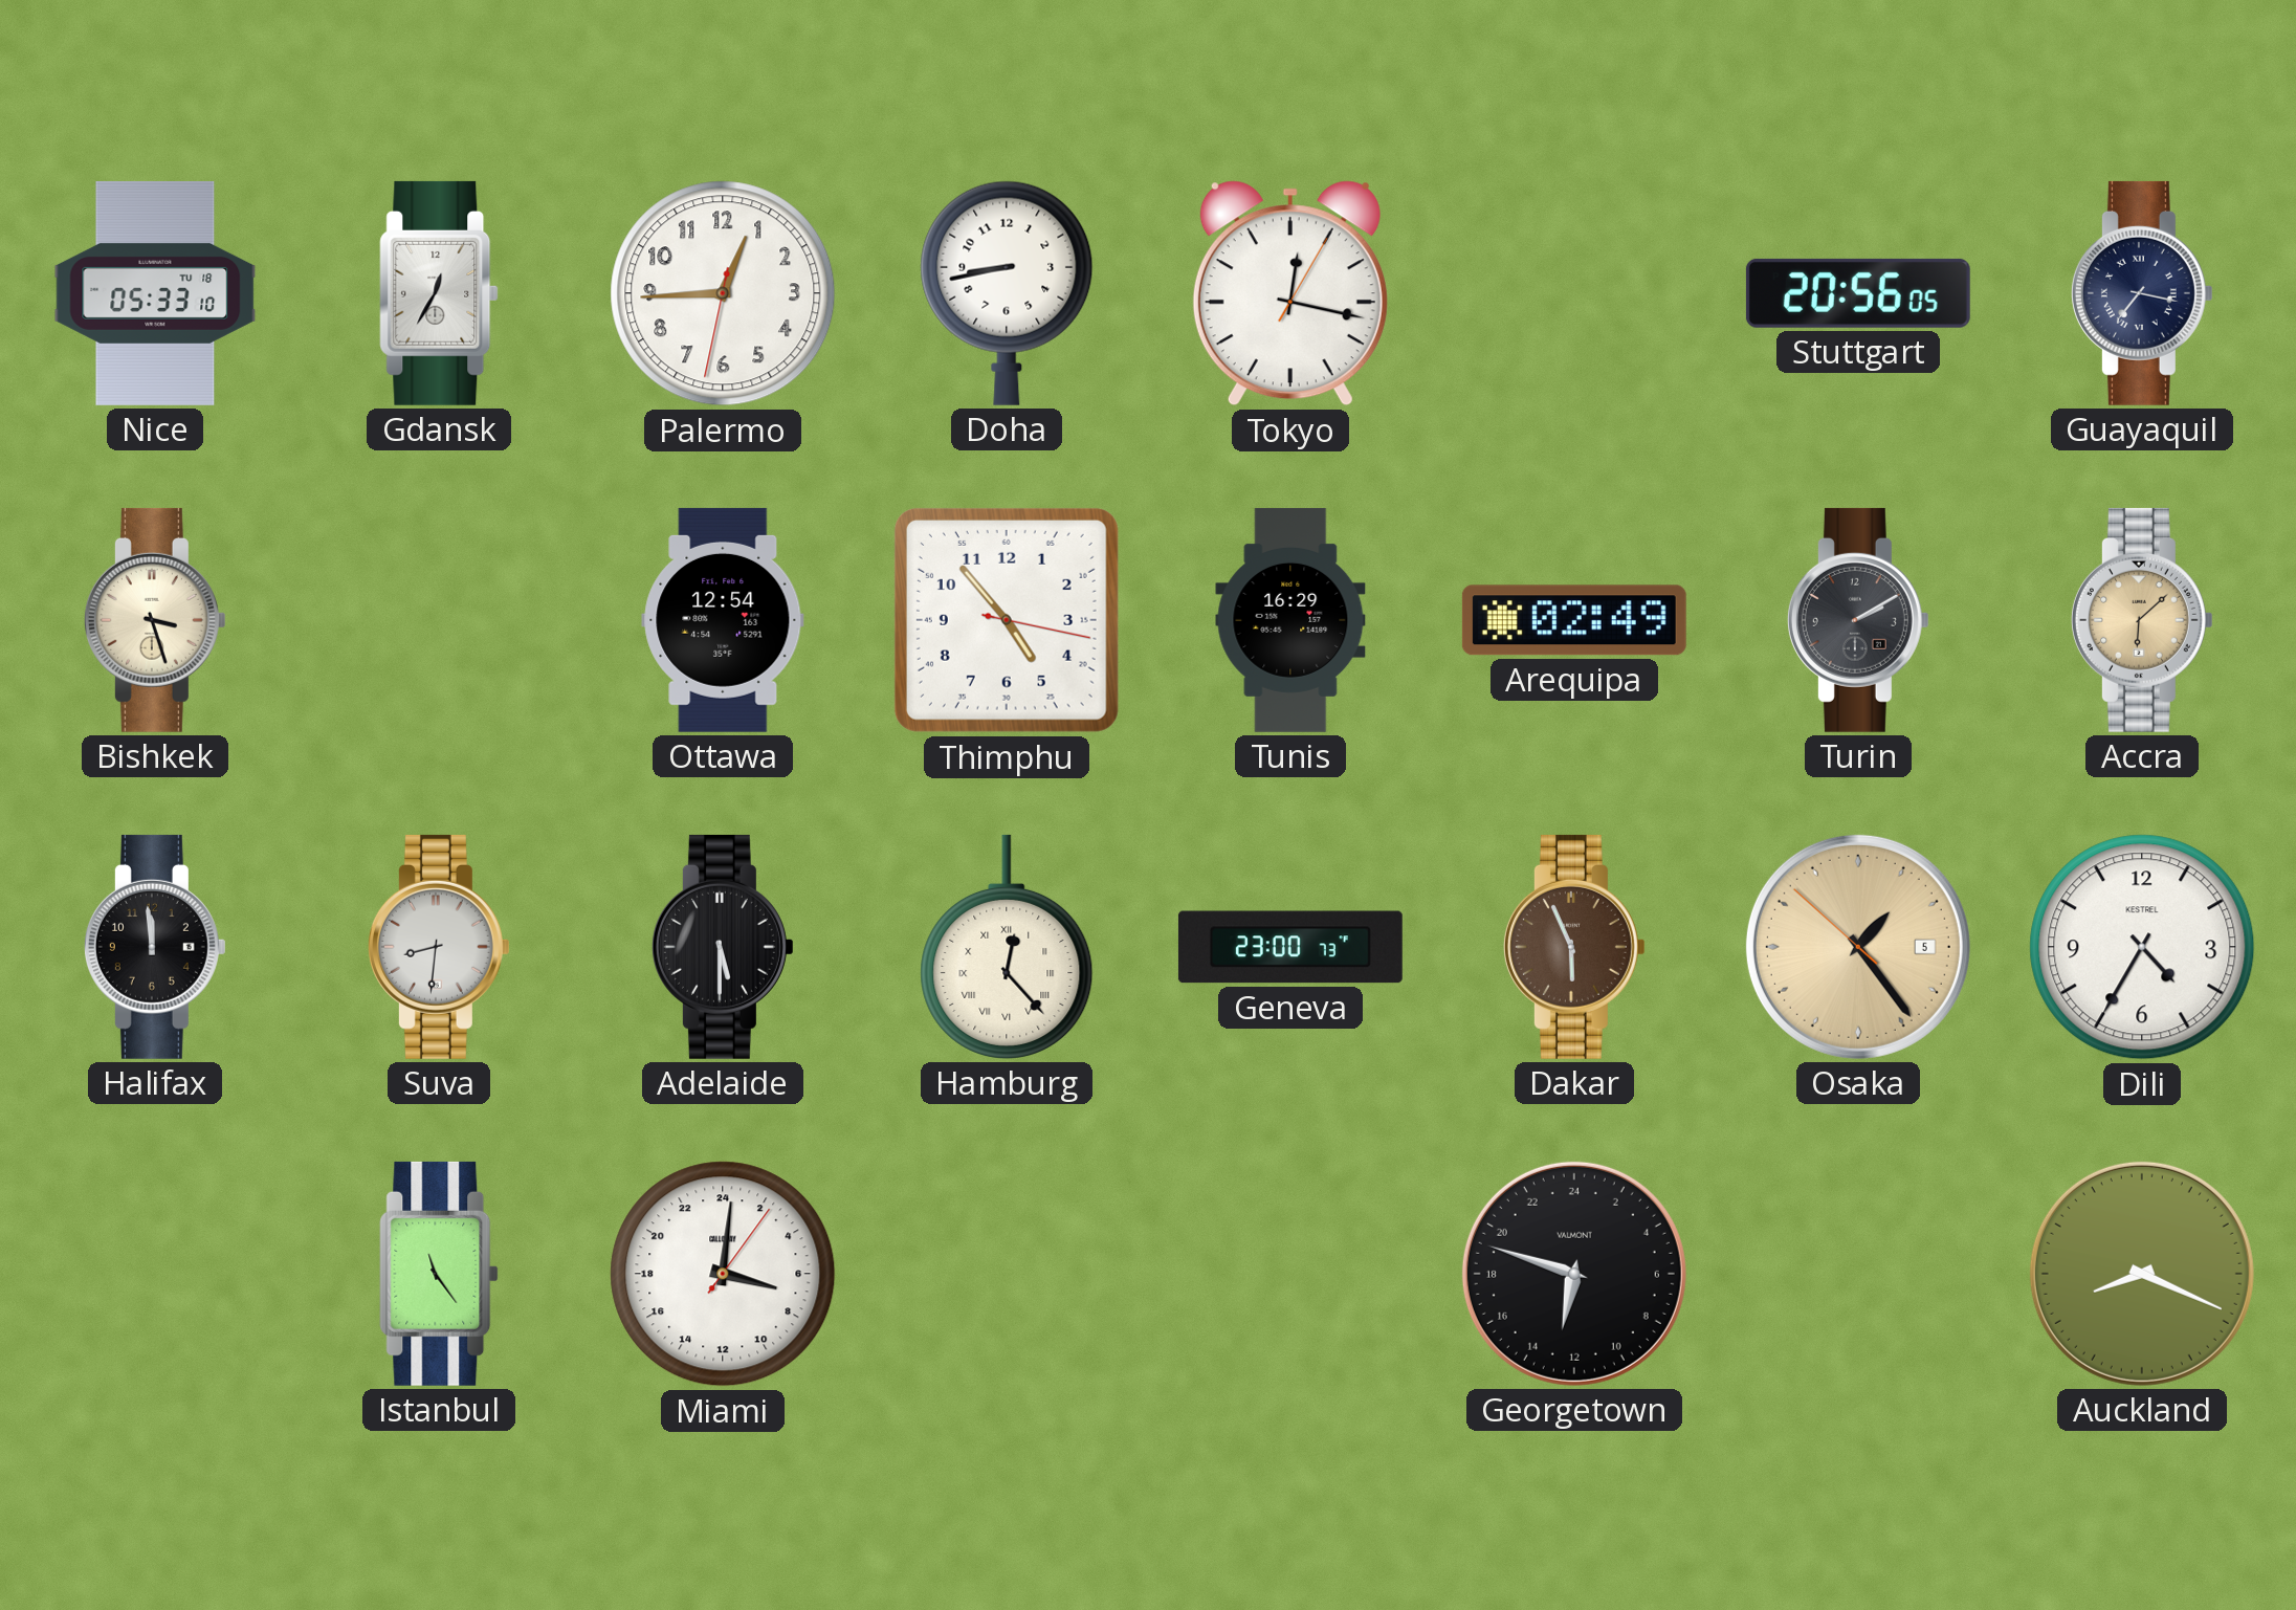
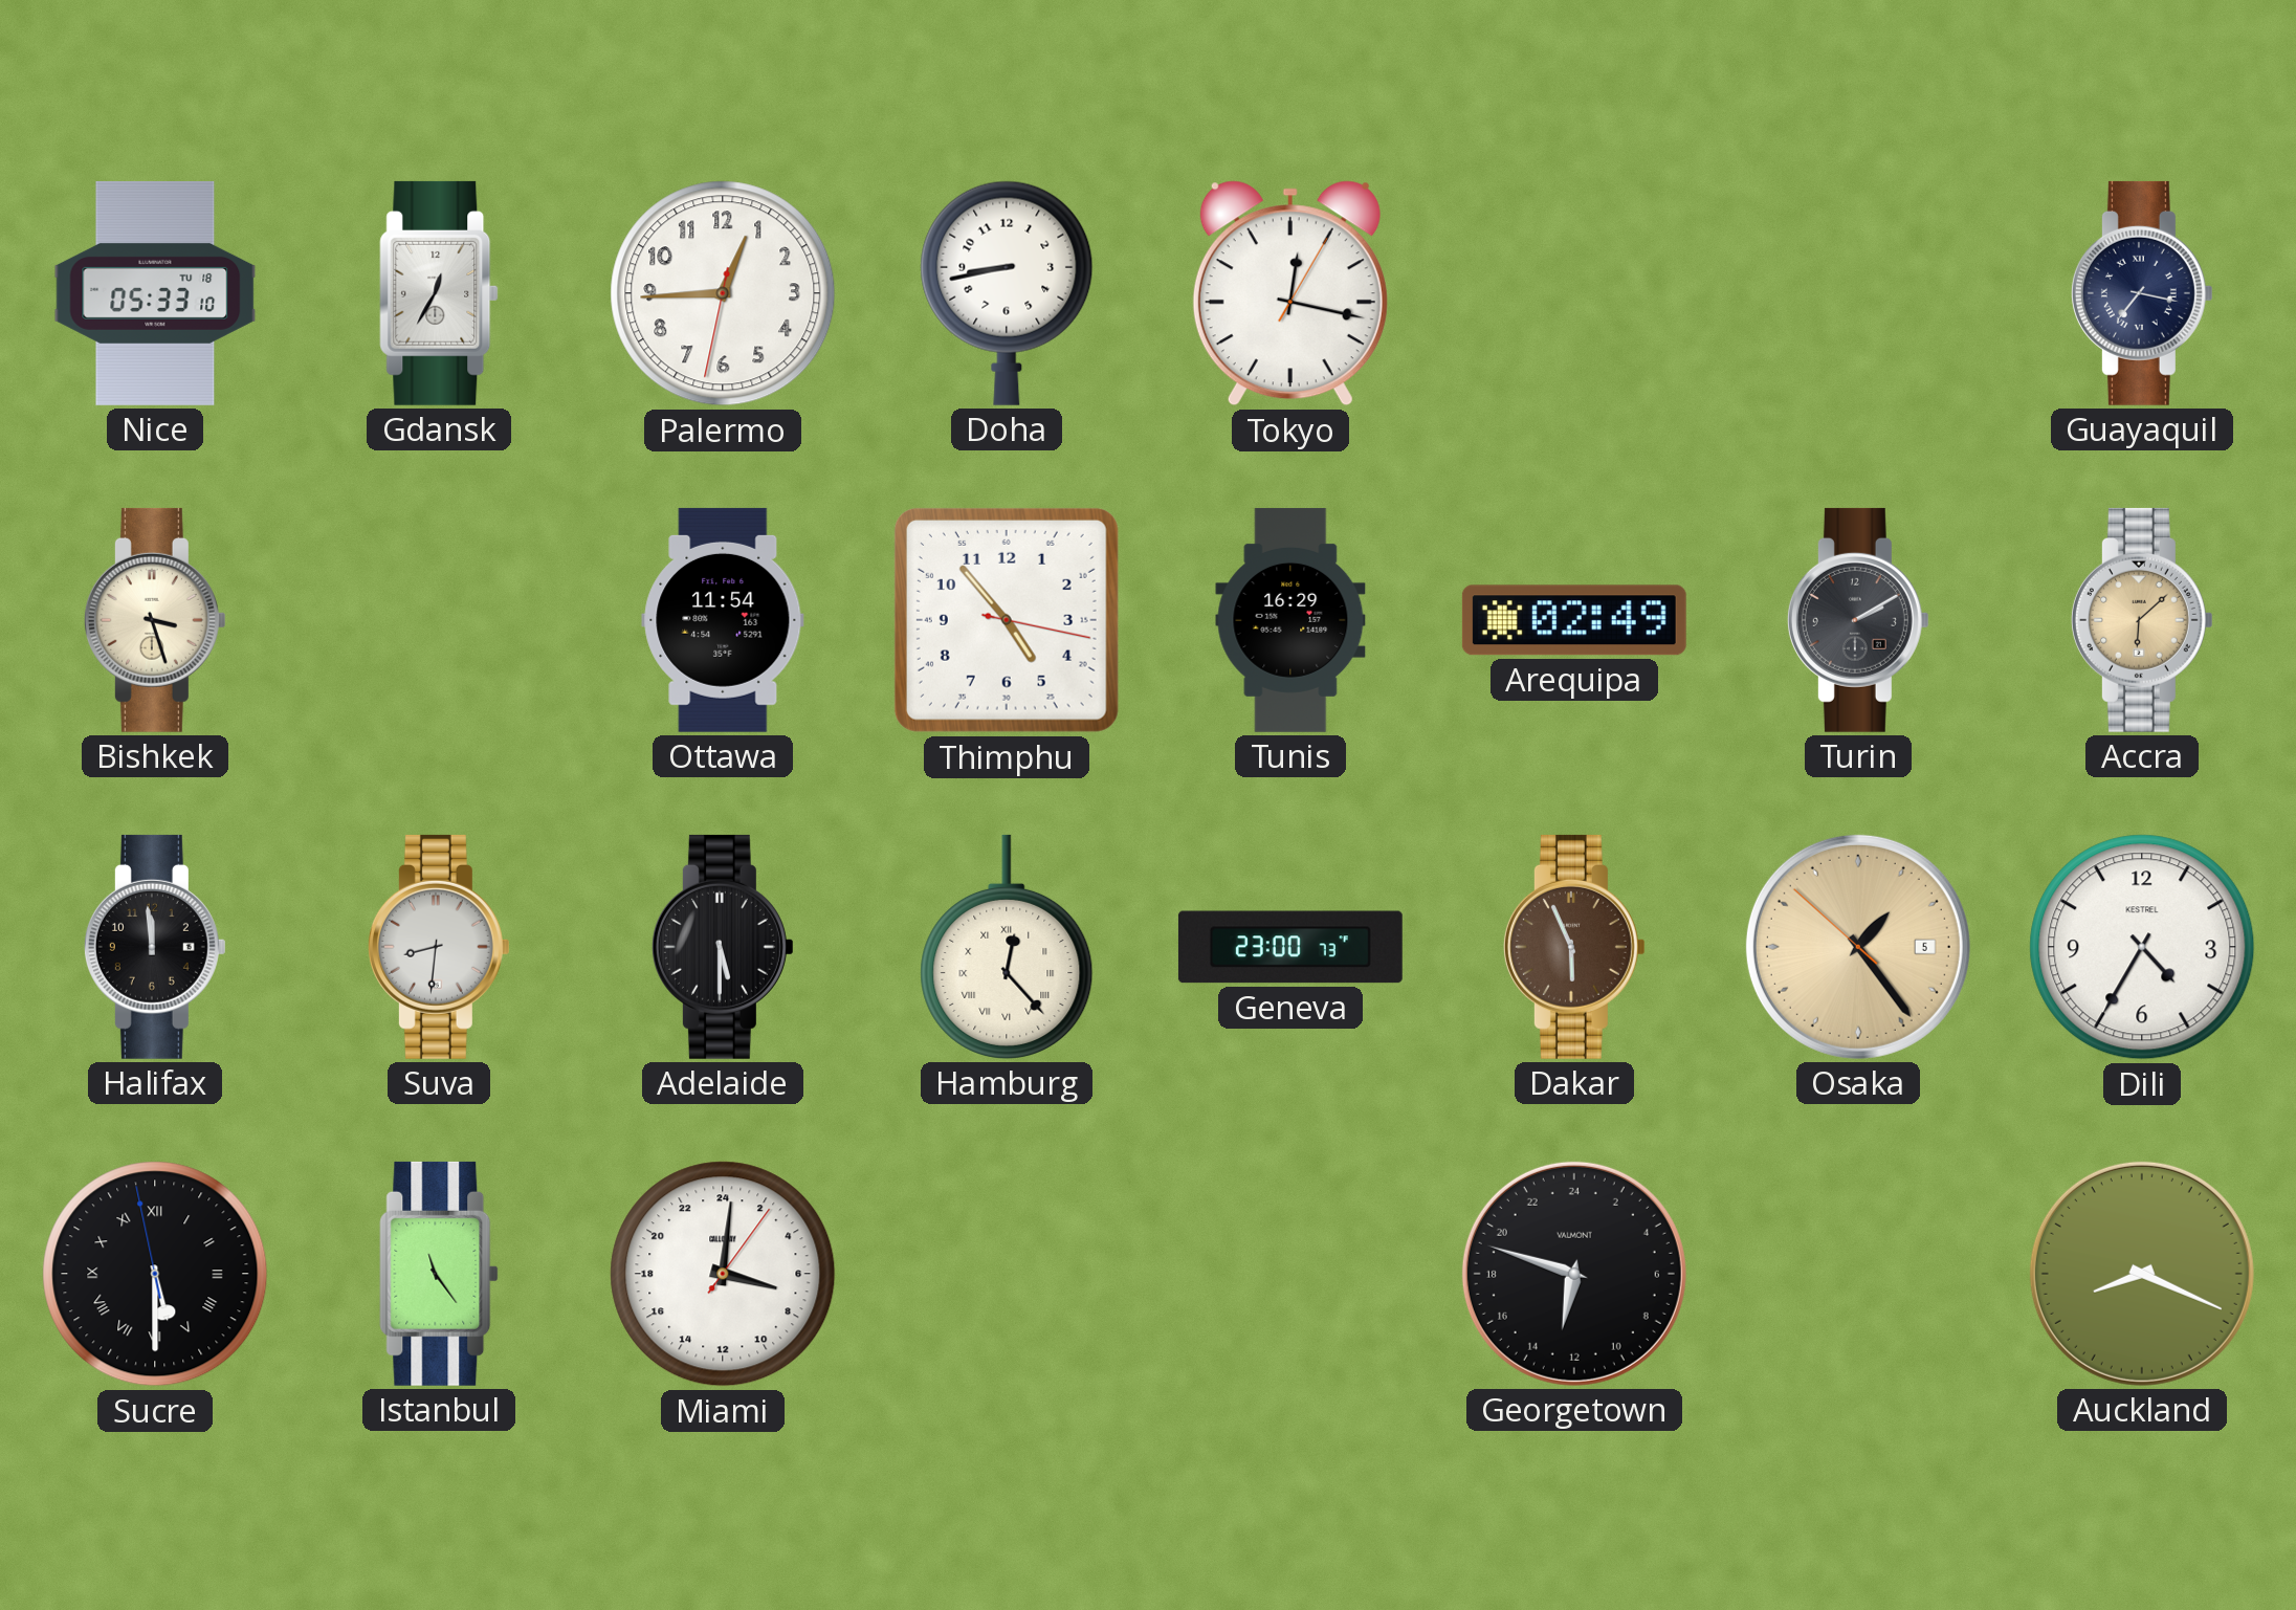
Stuttgart: 20:56 -> none (1858, 293)
Ottawa: 12:54 -> 11:54 (723, 620)
Sucre: none -> 5:29 (155, 1274)
